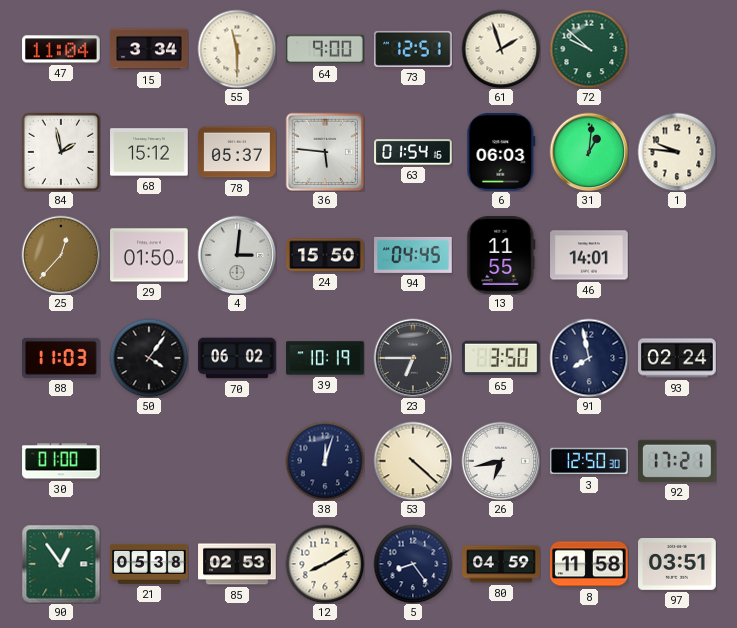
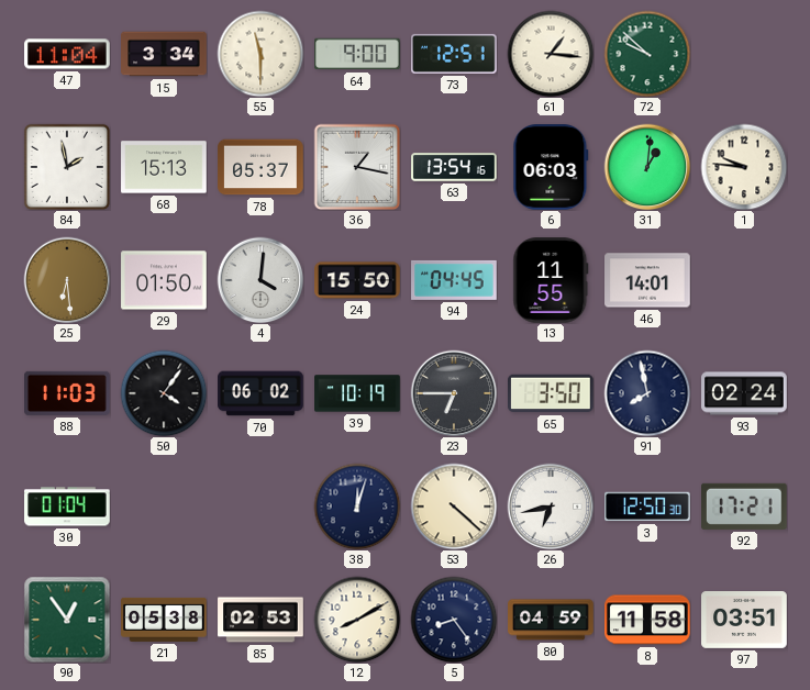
61: 1:57 -> 1:16 (551, 54)
68: 15:12 -> 15:13 (164, 167)
36: 5:46 -> 1:17 (357, 167)
63: 01:54 -> 13:54 (454, 167)
25: 12:37 -> 6:29 (67, 280)
4: 3:01 -> 4:01 (260, 280)
30: 01:00 -> 01:04 (67, 507)
